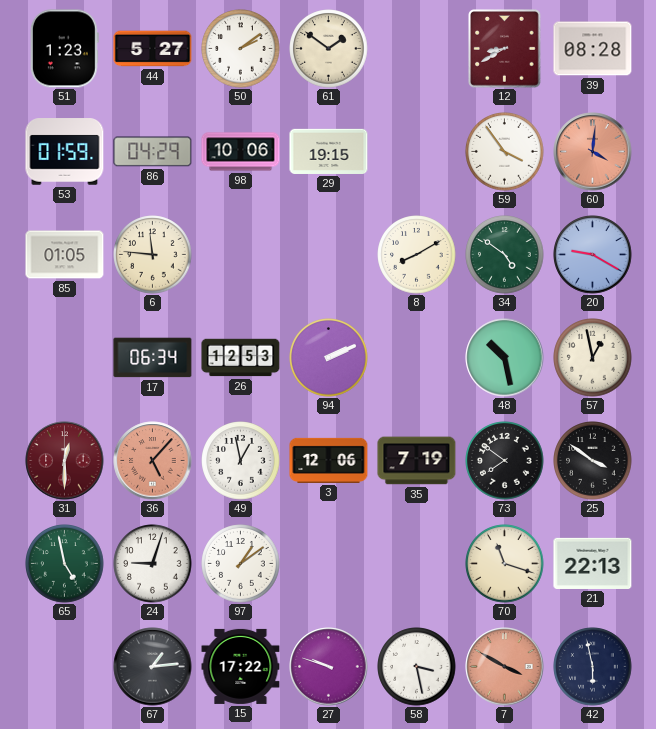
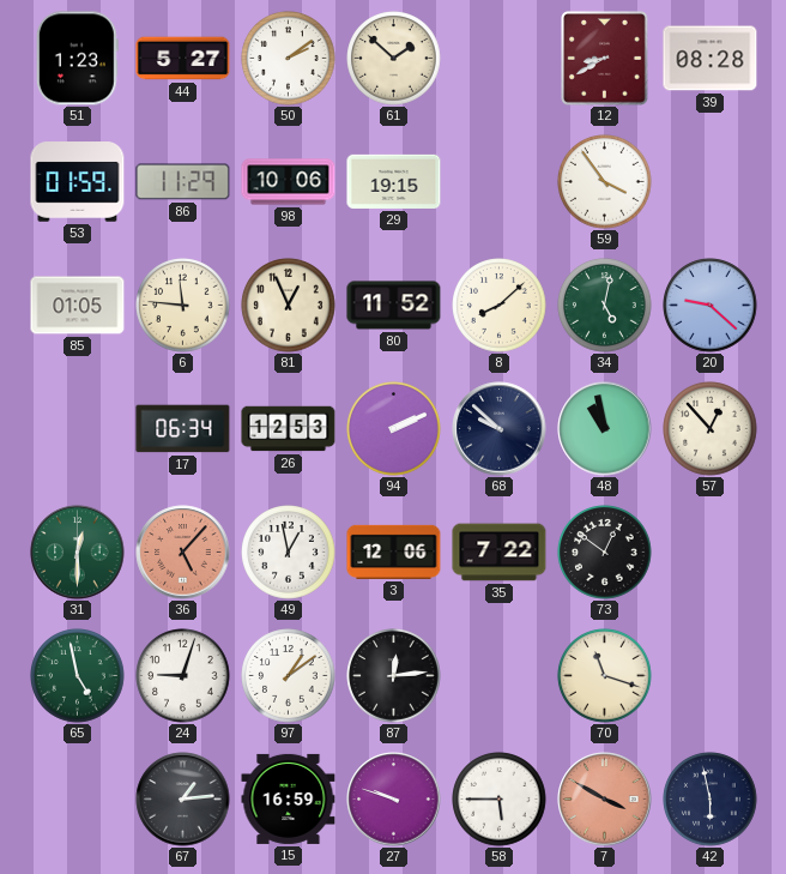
61: 1:51 -> 1:52 (394, 59)
86: 04:29 -> 11:29 (183, 182)
60: 4:01 -> none (593, 152)
81: none -> 12:56 (289, 306)
80: none -> 11:52 (394, 306)
8: 8:10 -> 8:08 (500, 306)
34: 4:51 -> 5:02 (605, 306)
20: 9:20 -> 9:22 (711, 306)
68: none -> 9:52 (500, 429)
48: 10:28 -> 10:58 (605, 429)
57: 12:58 -> 12:53 (711, 429)
31 dial: burgundy -> green (78, 553)
35: 7:19 -> 7:22 (500, 553)
73: 7:51 -> 12:51 (605, 553)
25: 3:51 -> none (593, 461)
87: none -> 12:14 (394, 676)
21: 22:13 -> none (593, 563)
15: 17:22 -> 16:59 (289, 798)
58: 3:28 -> 5:45 (500, 800)
